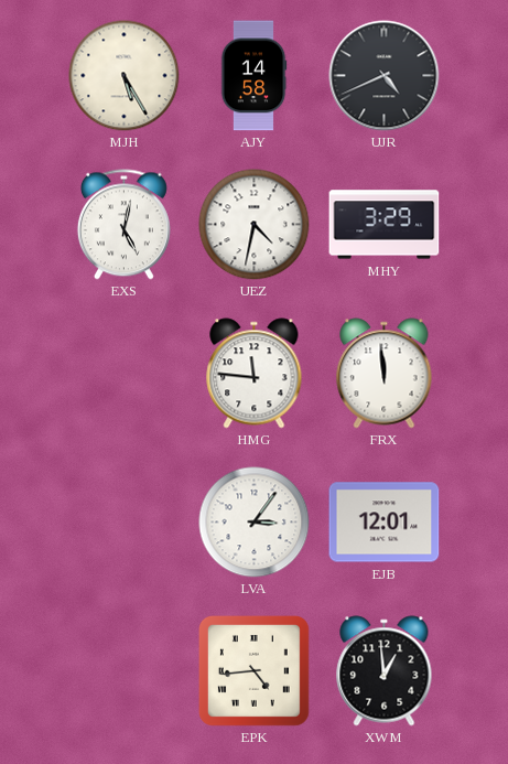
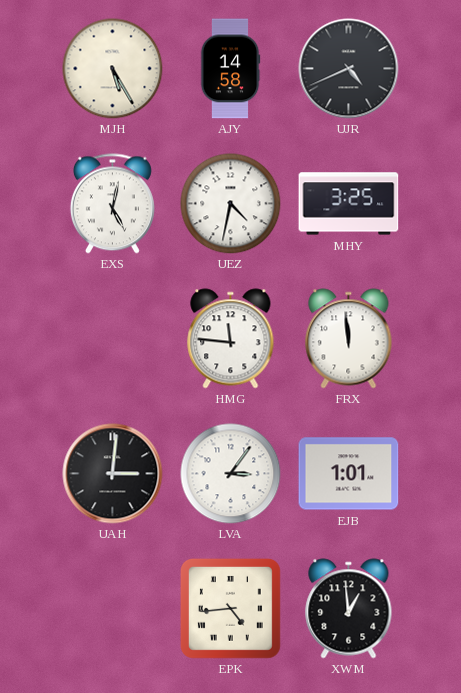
MHY: 3:29 -> 3:25 (349, 204)
UAH: none -> 3:01 (113, 474)
EJB: 12:01 -> 1:01 (349, 474)
